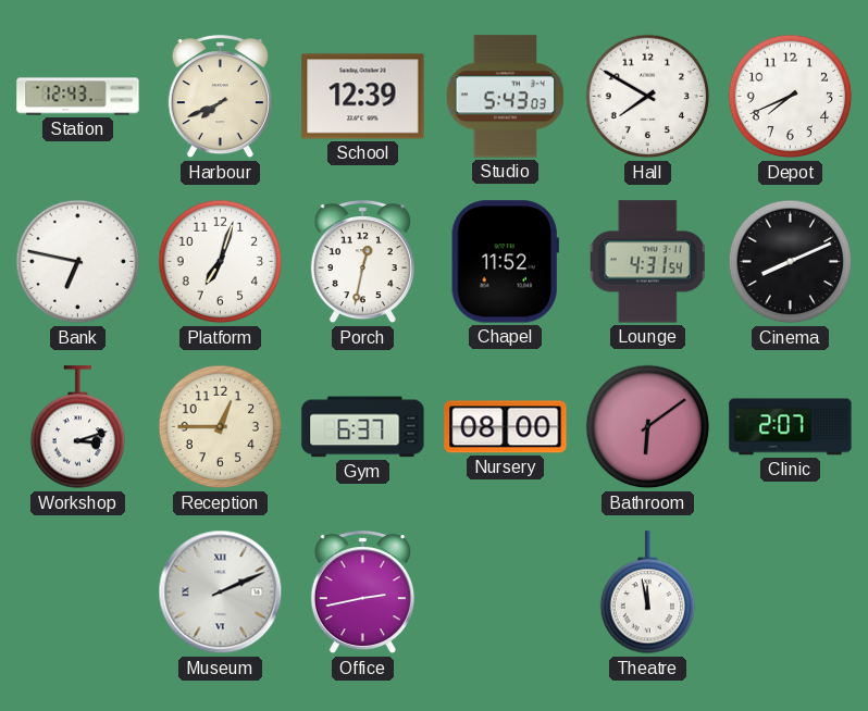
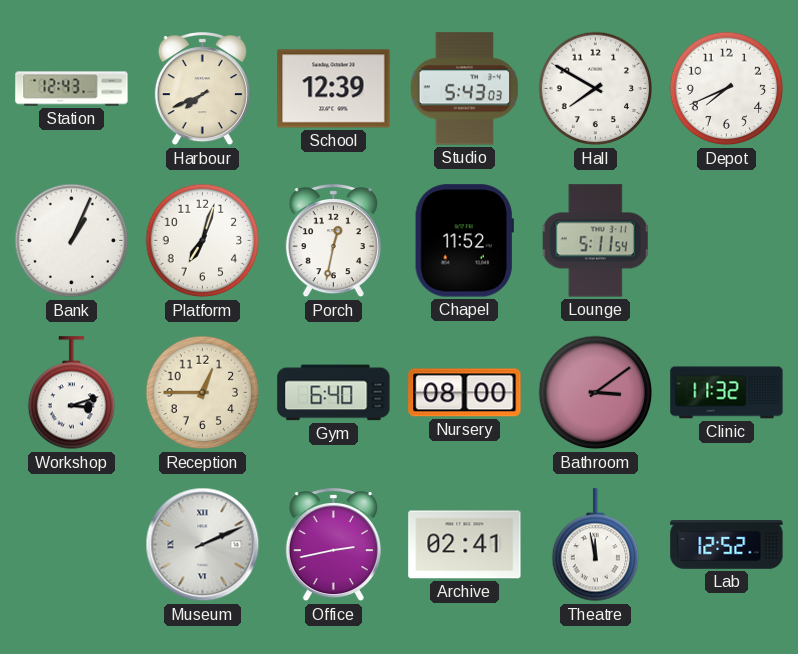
Bank: 6:47 -> 1:04 (72, 241)
Lounge: 4:31 -> 5:11 (595, 241)
Cinema: 8:11 -> none (791, 262)
Gym: 6:37 -> 6:40 (334, 393)
Bathroom: 6:09 -> 3:09 (596, 393)
Clinic: 2:07 -> 11:32 (727, 393)
Archive: none -> 02:41 (465, 545)
Lab: none -> 12:52 (727, 545)
